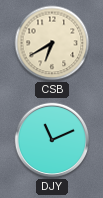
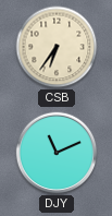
CSB: 6:40 -> 6:36 (57, 47)
